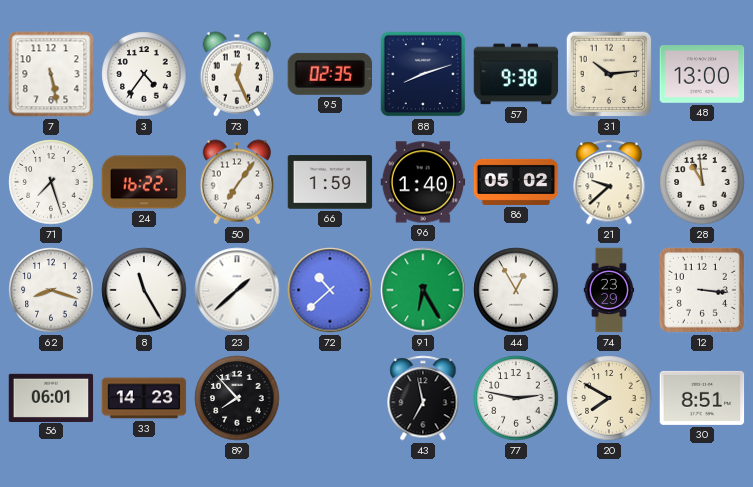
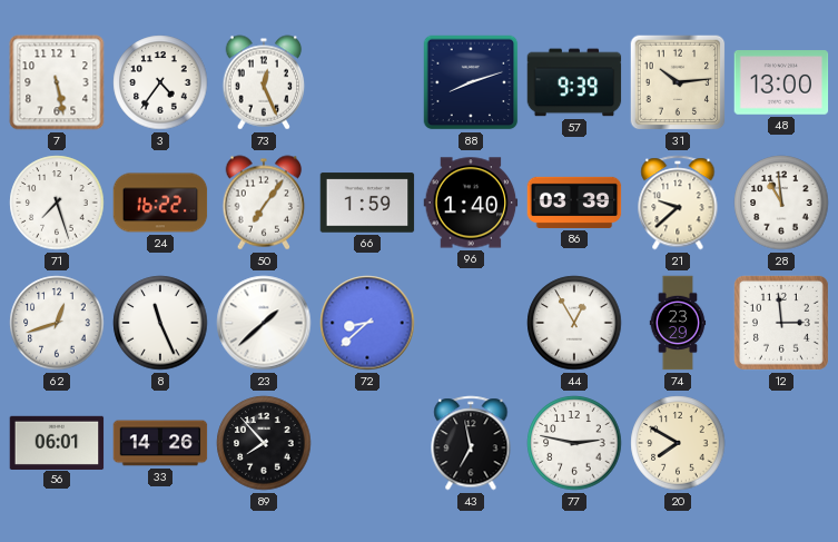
95: 02:35 -> none (330, 74)
57: 9:38 -> 9:39 (574, 82)
86: 05:02 -> 03:39 (574, 203)
62: 8:18 -> 12:42 (57, 323)
8: 11:25 -> 11:26 (160, 323)
72: 10:38 -> 8:38 (367, 323)
91: 6:25 -> none (423, 290)
12: 3:16 -> 2:59 (781, 323)
33: 14:23 -> 14:26 (160, 443)
30: 8:51 -> none (702, 398)
